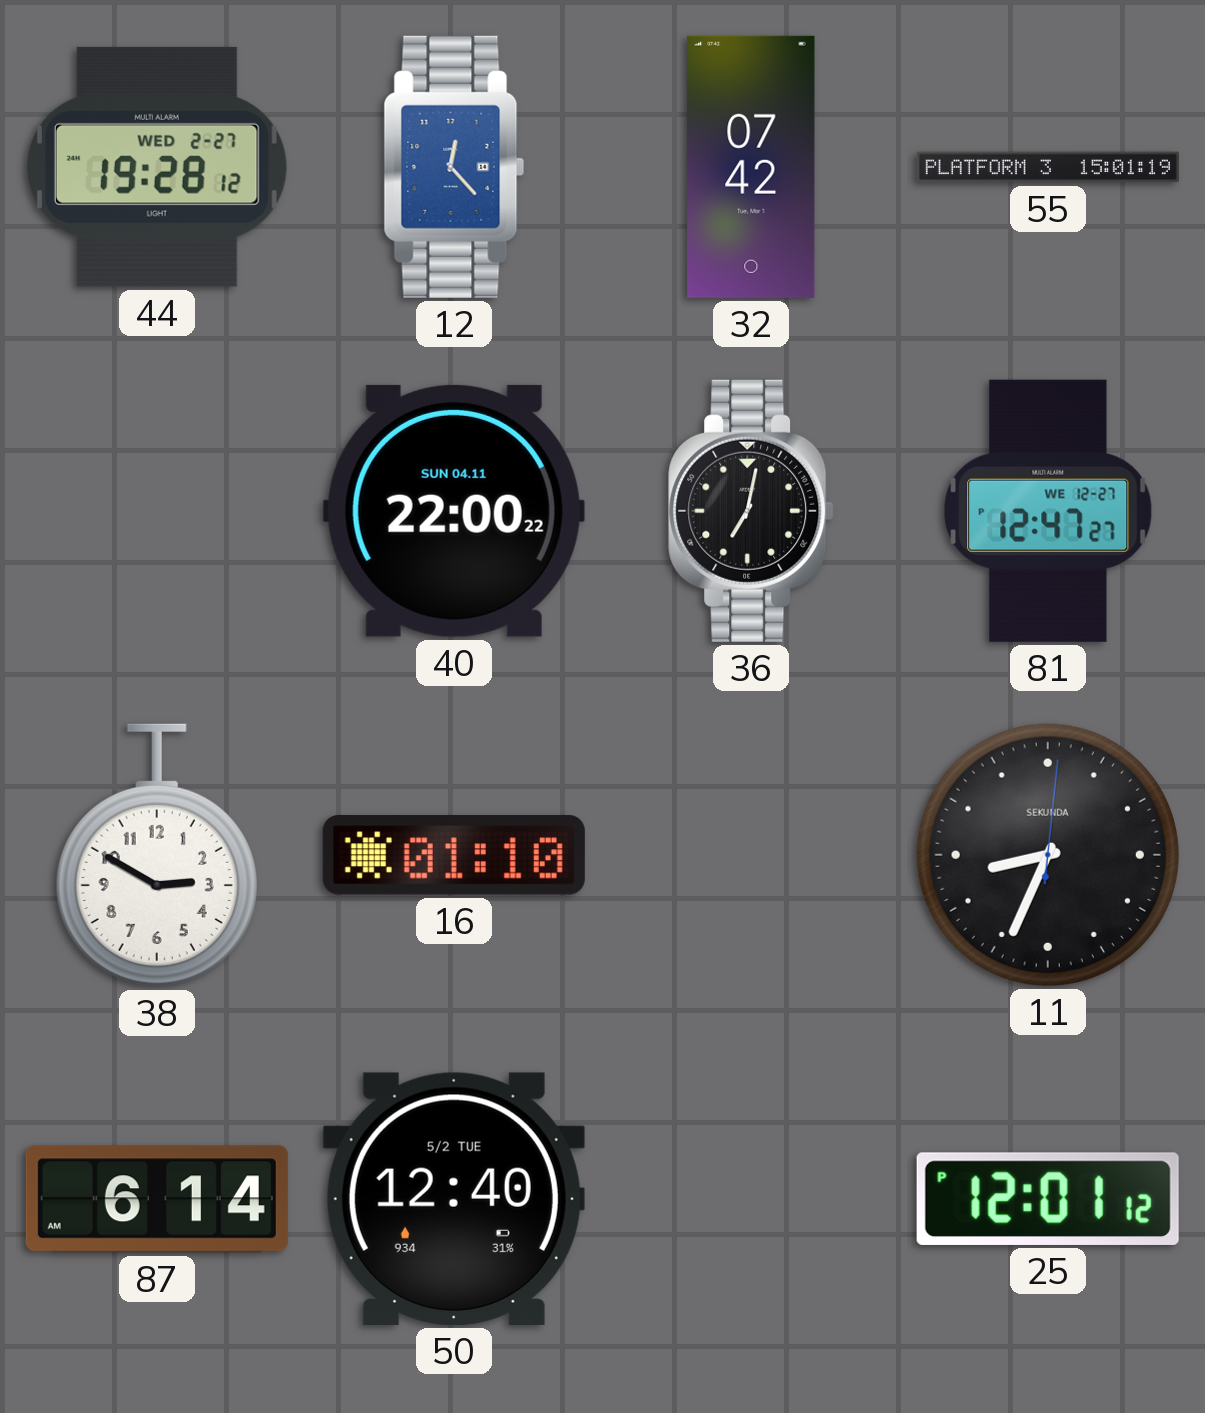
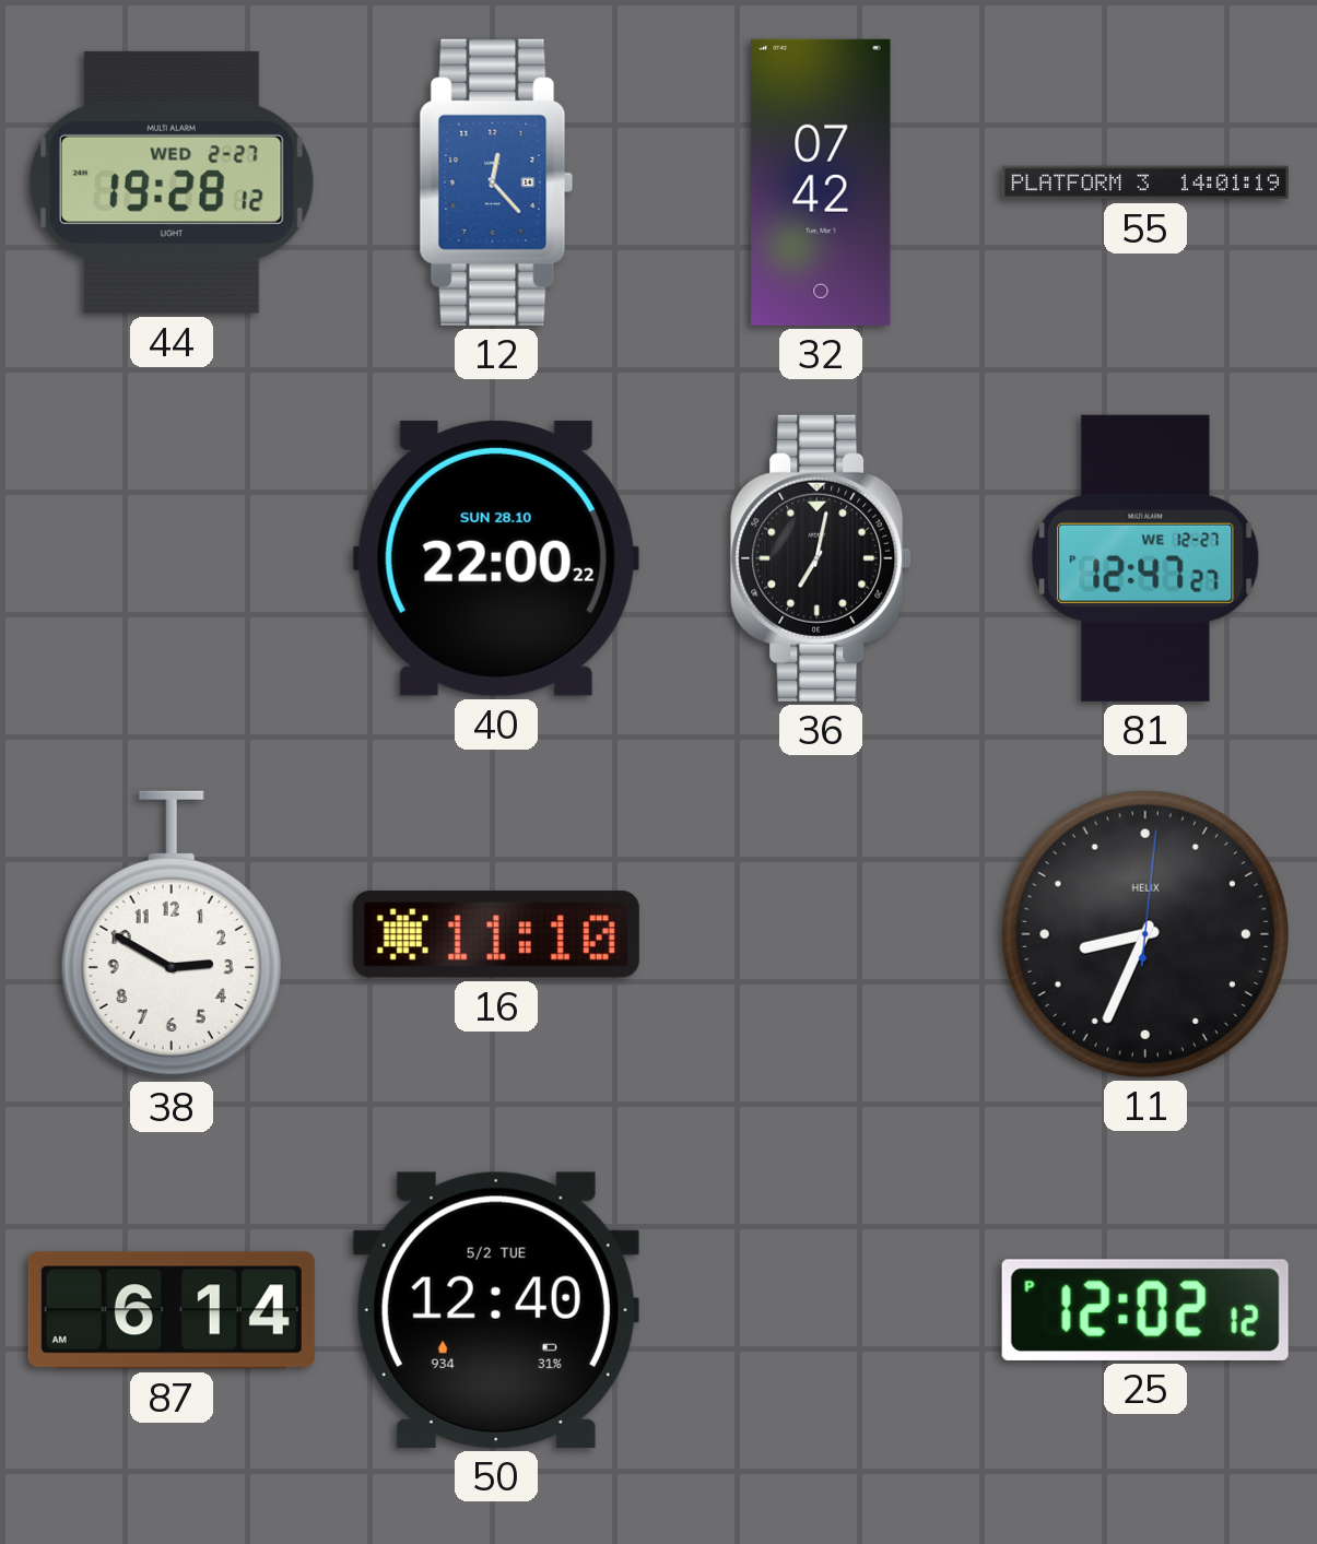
55: 15:01 -> 14:01 (1145, 182)
40 date: SUN 04.11 -> SUN 28.10 (496, 558)
16: 01:10 -> 11:10 (496, 934)
11 brand: SEKUNDA -> HELIX (1145, 934)
25: 12:01 -> 12:02 (1145, 1310)
